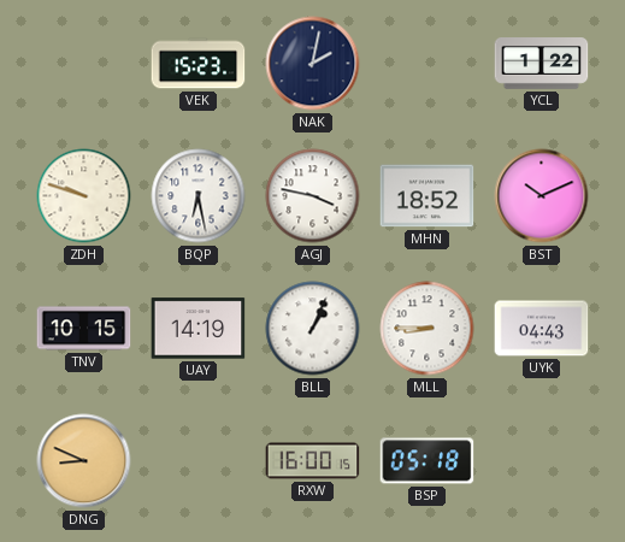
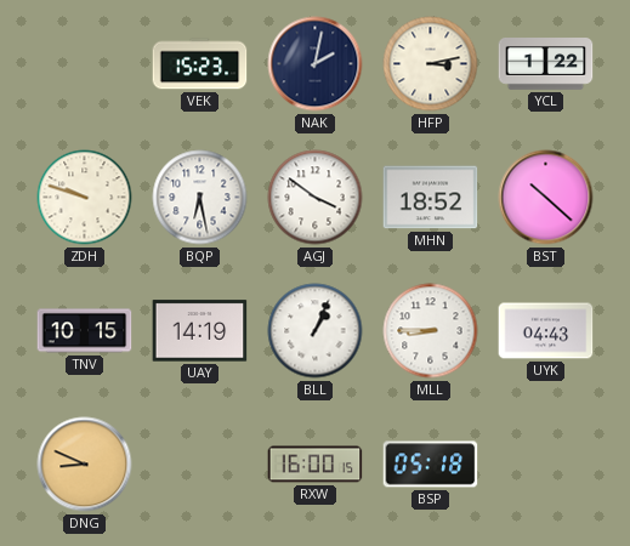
HFP: none -> 3:13 (431, 64)
AGJ: 3:47 -> 3:51 (316, 198)
BST: 10:11 -> 10:22 (546, 198)
